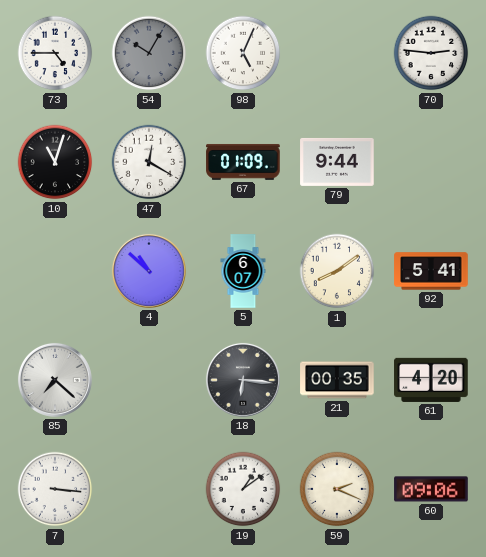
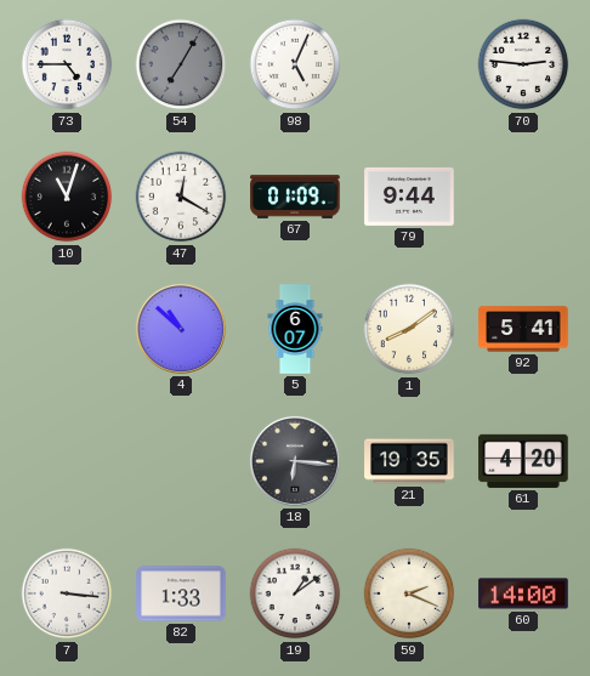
54: 10:05 -> 7:05 (181, 64)
85: 7:22 -> none (55, 380)
21: 00:35 -> 19:35 (409, 461)
82: none -> 1:33 (181, 593)
60: 09:06 -> 14:00 (523, 593)
